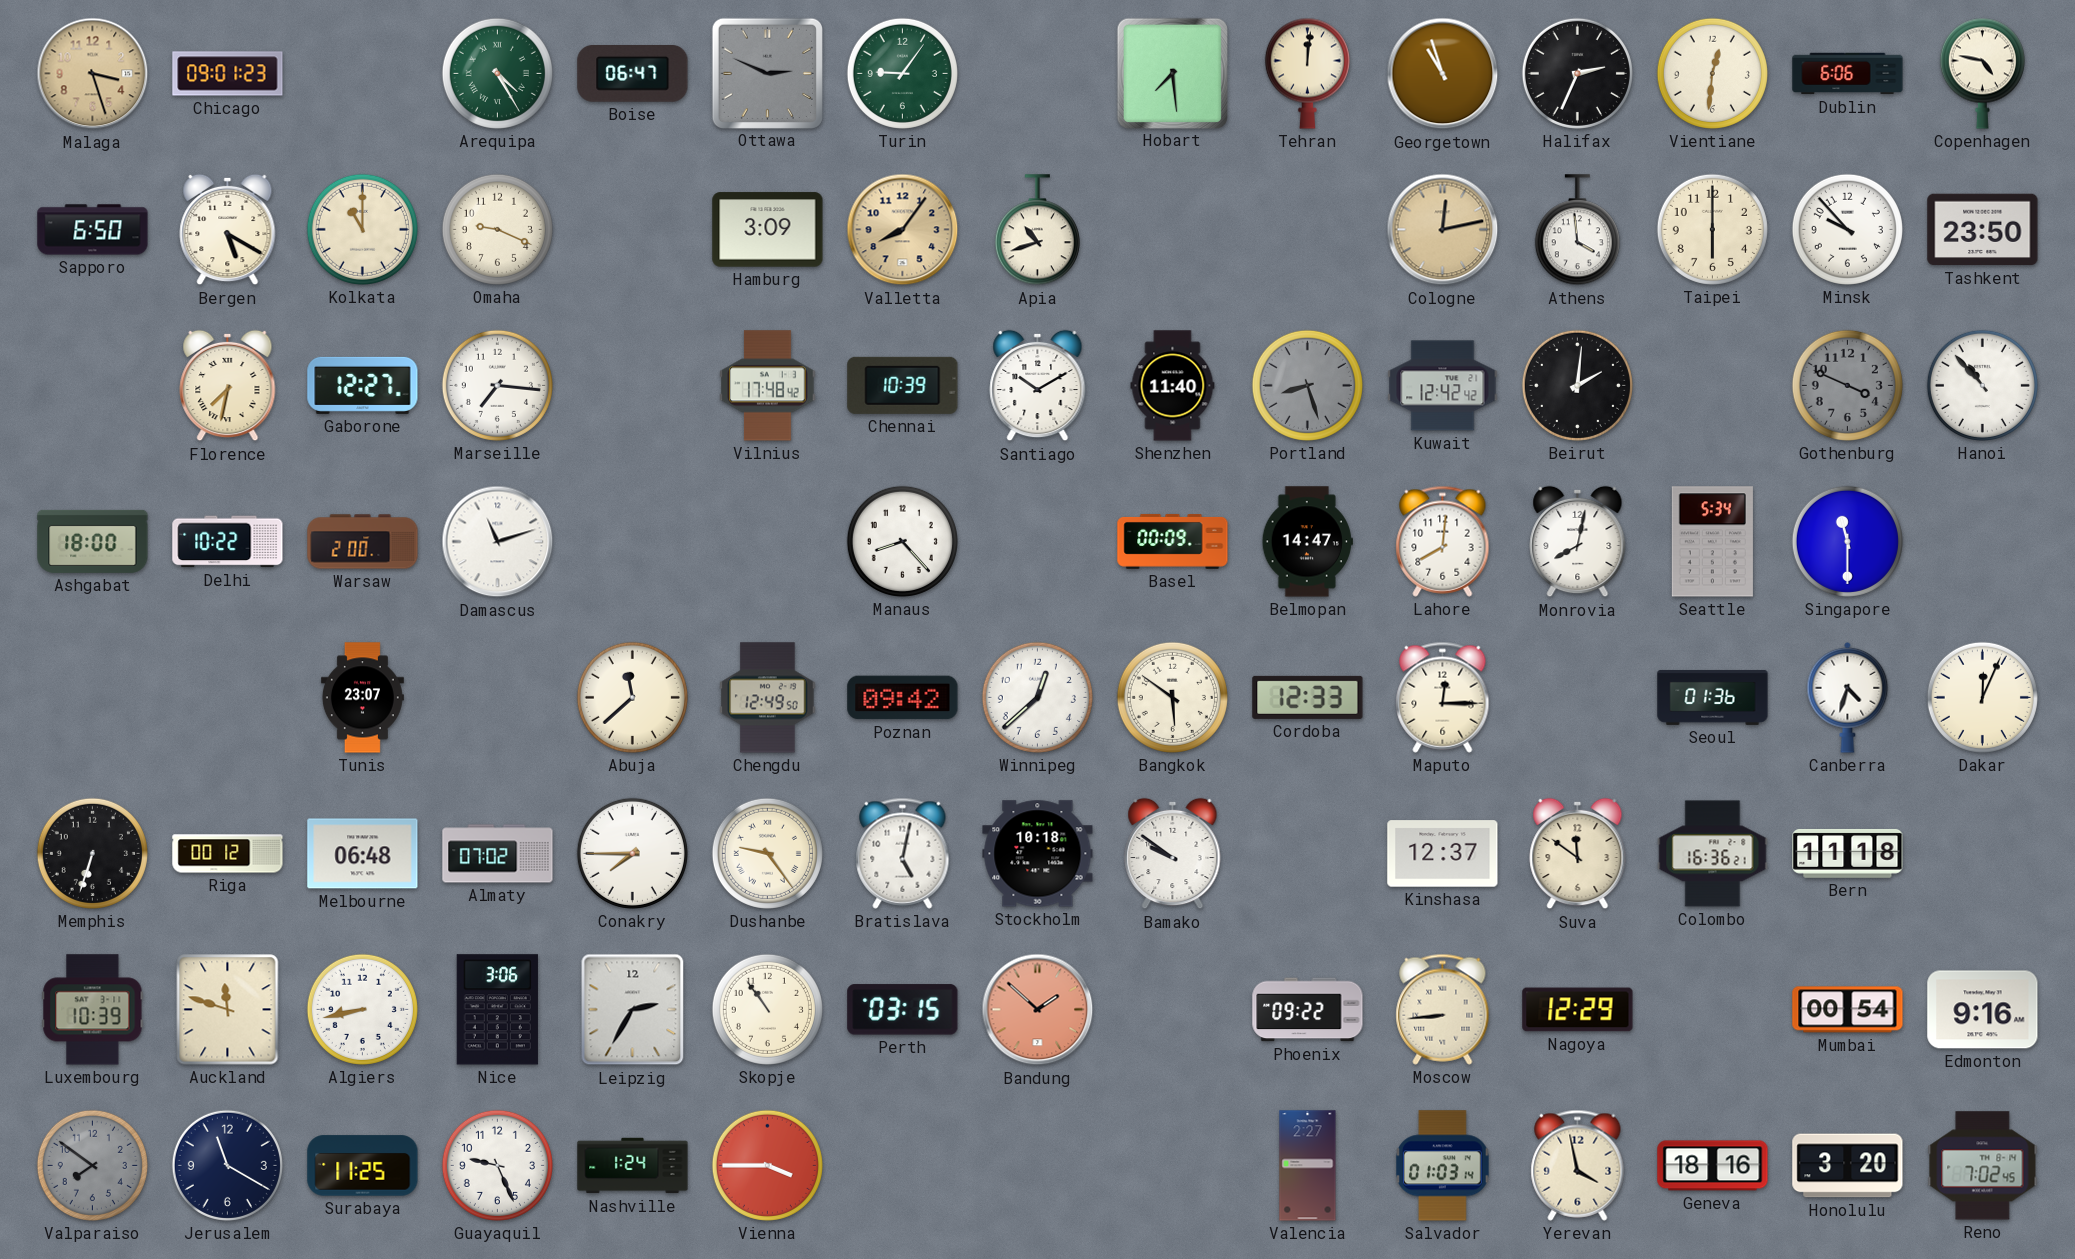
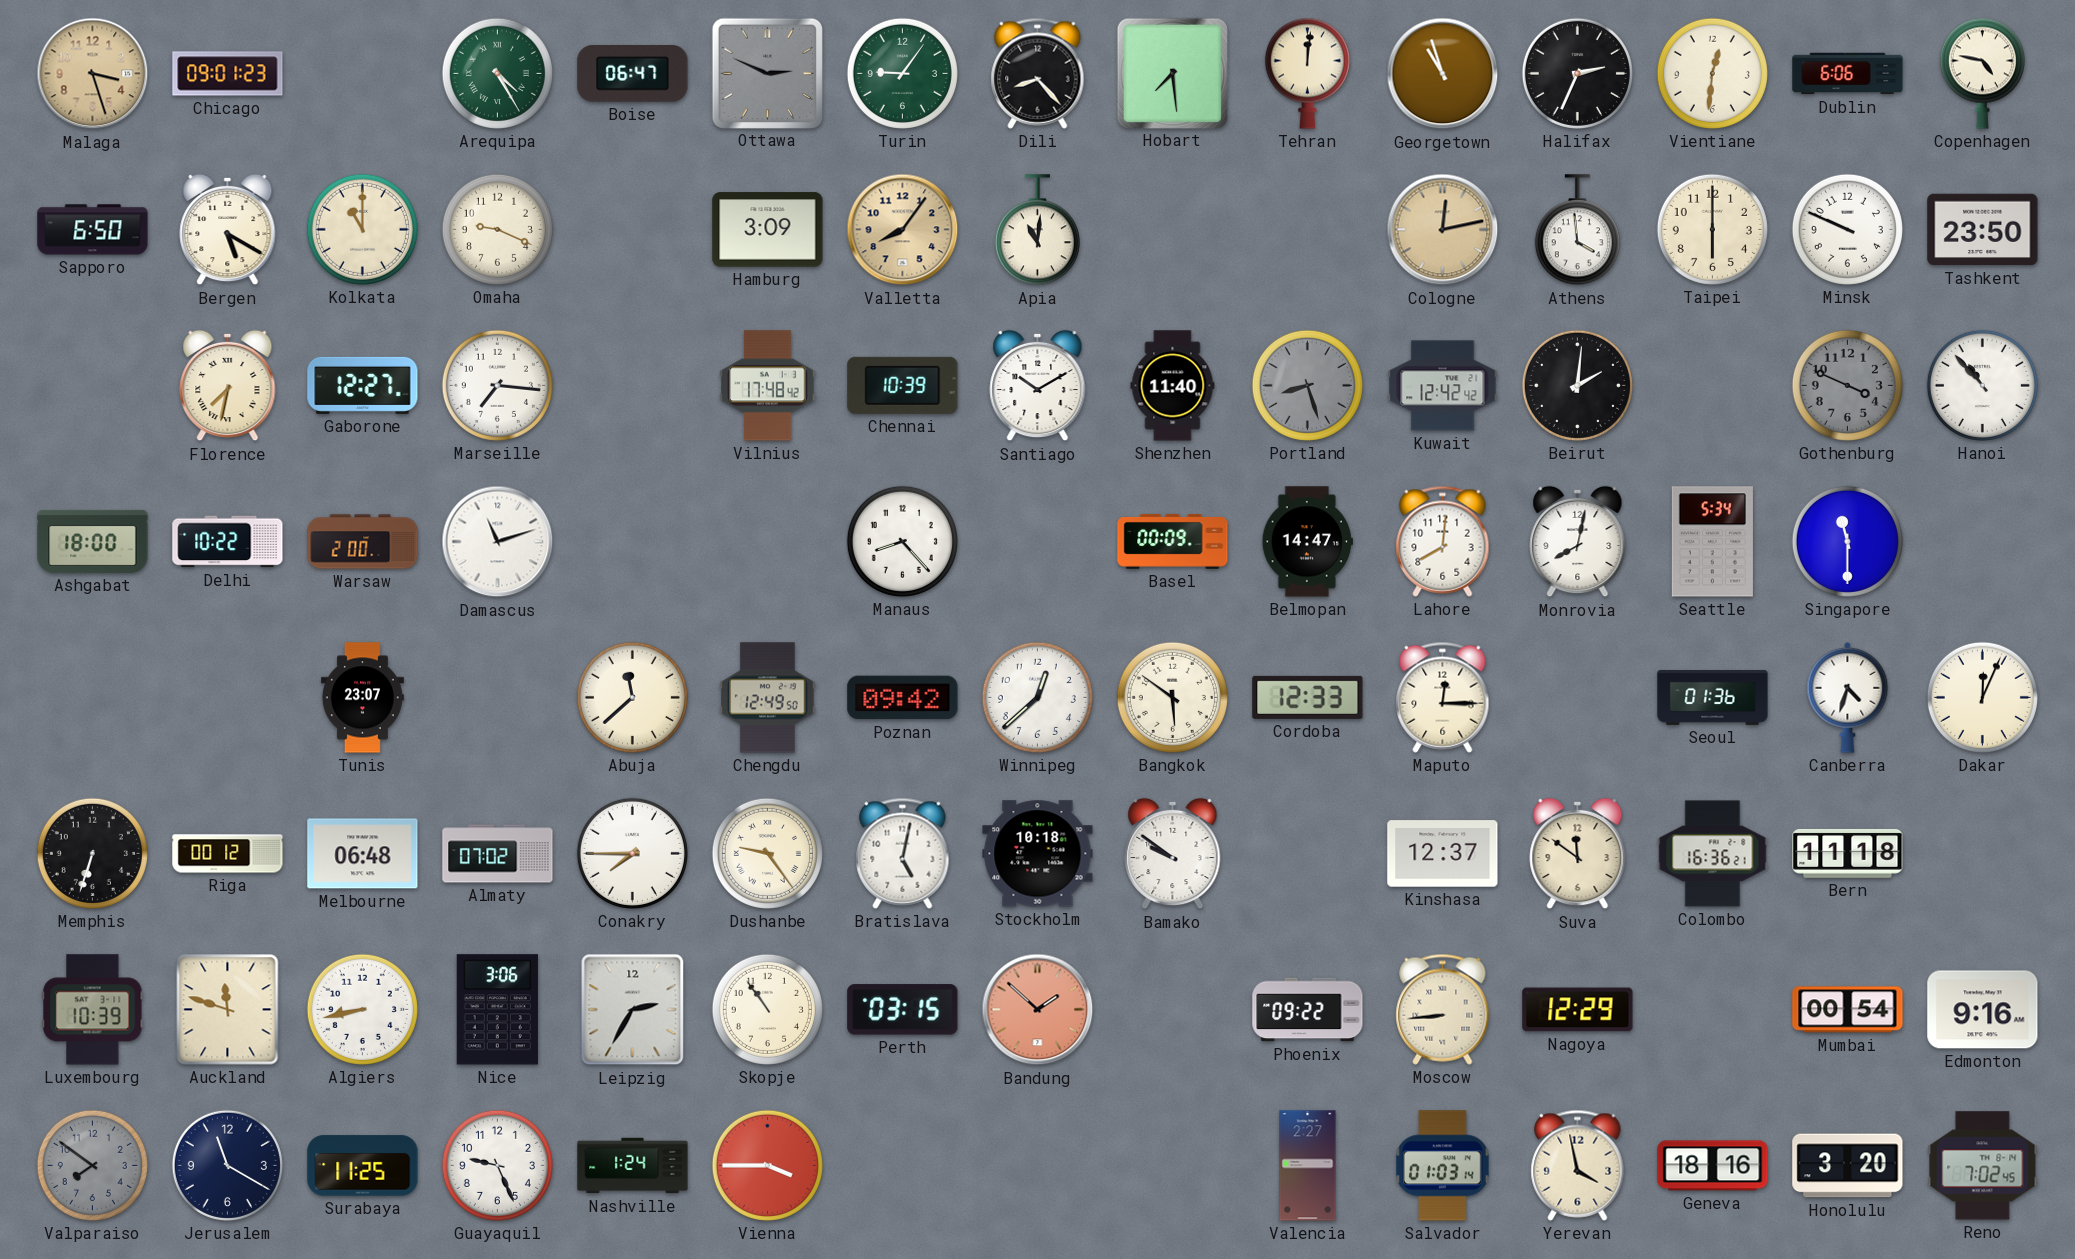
Dili: none -> 8:23 (1038, 73)
Apia: 10:42 -> 11:01 (1037, 230)
Minsk: 9:53 -> 9:49 (1847, 229)
